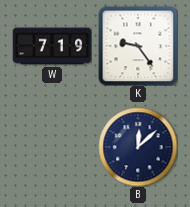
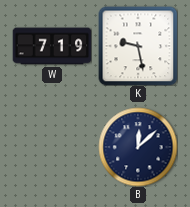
K: 9:24 -> 9:28 (138, 46)
